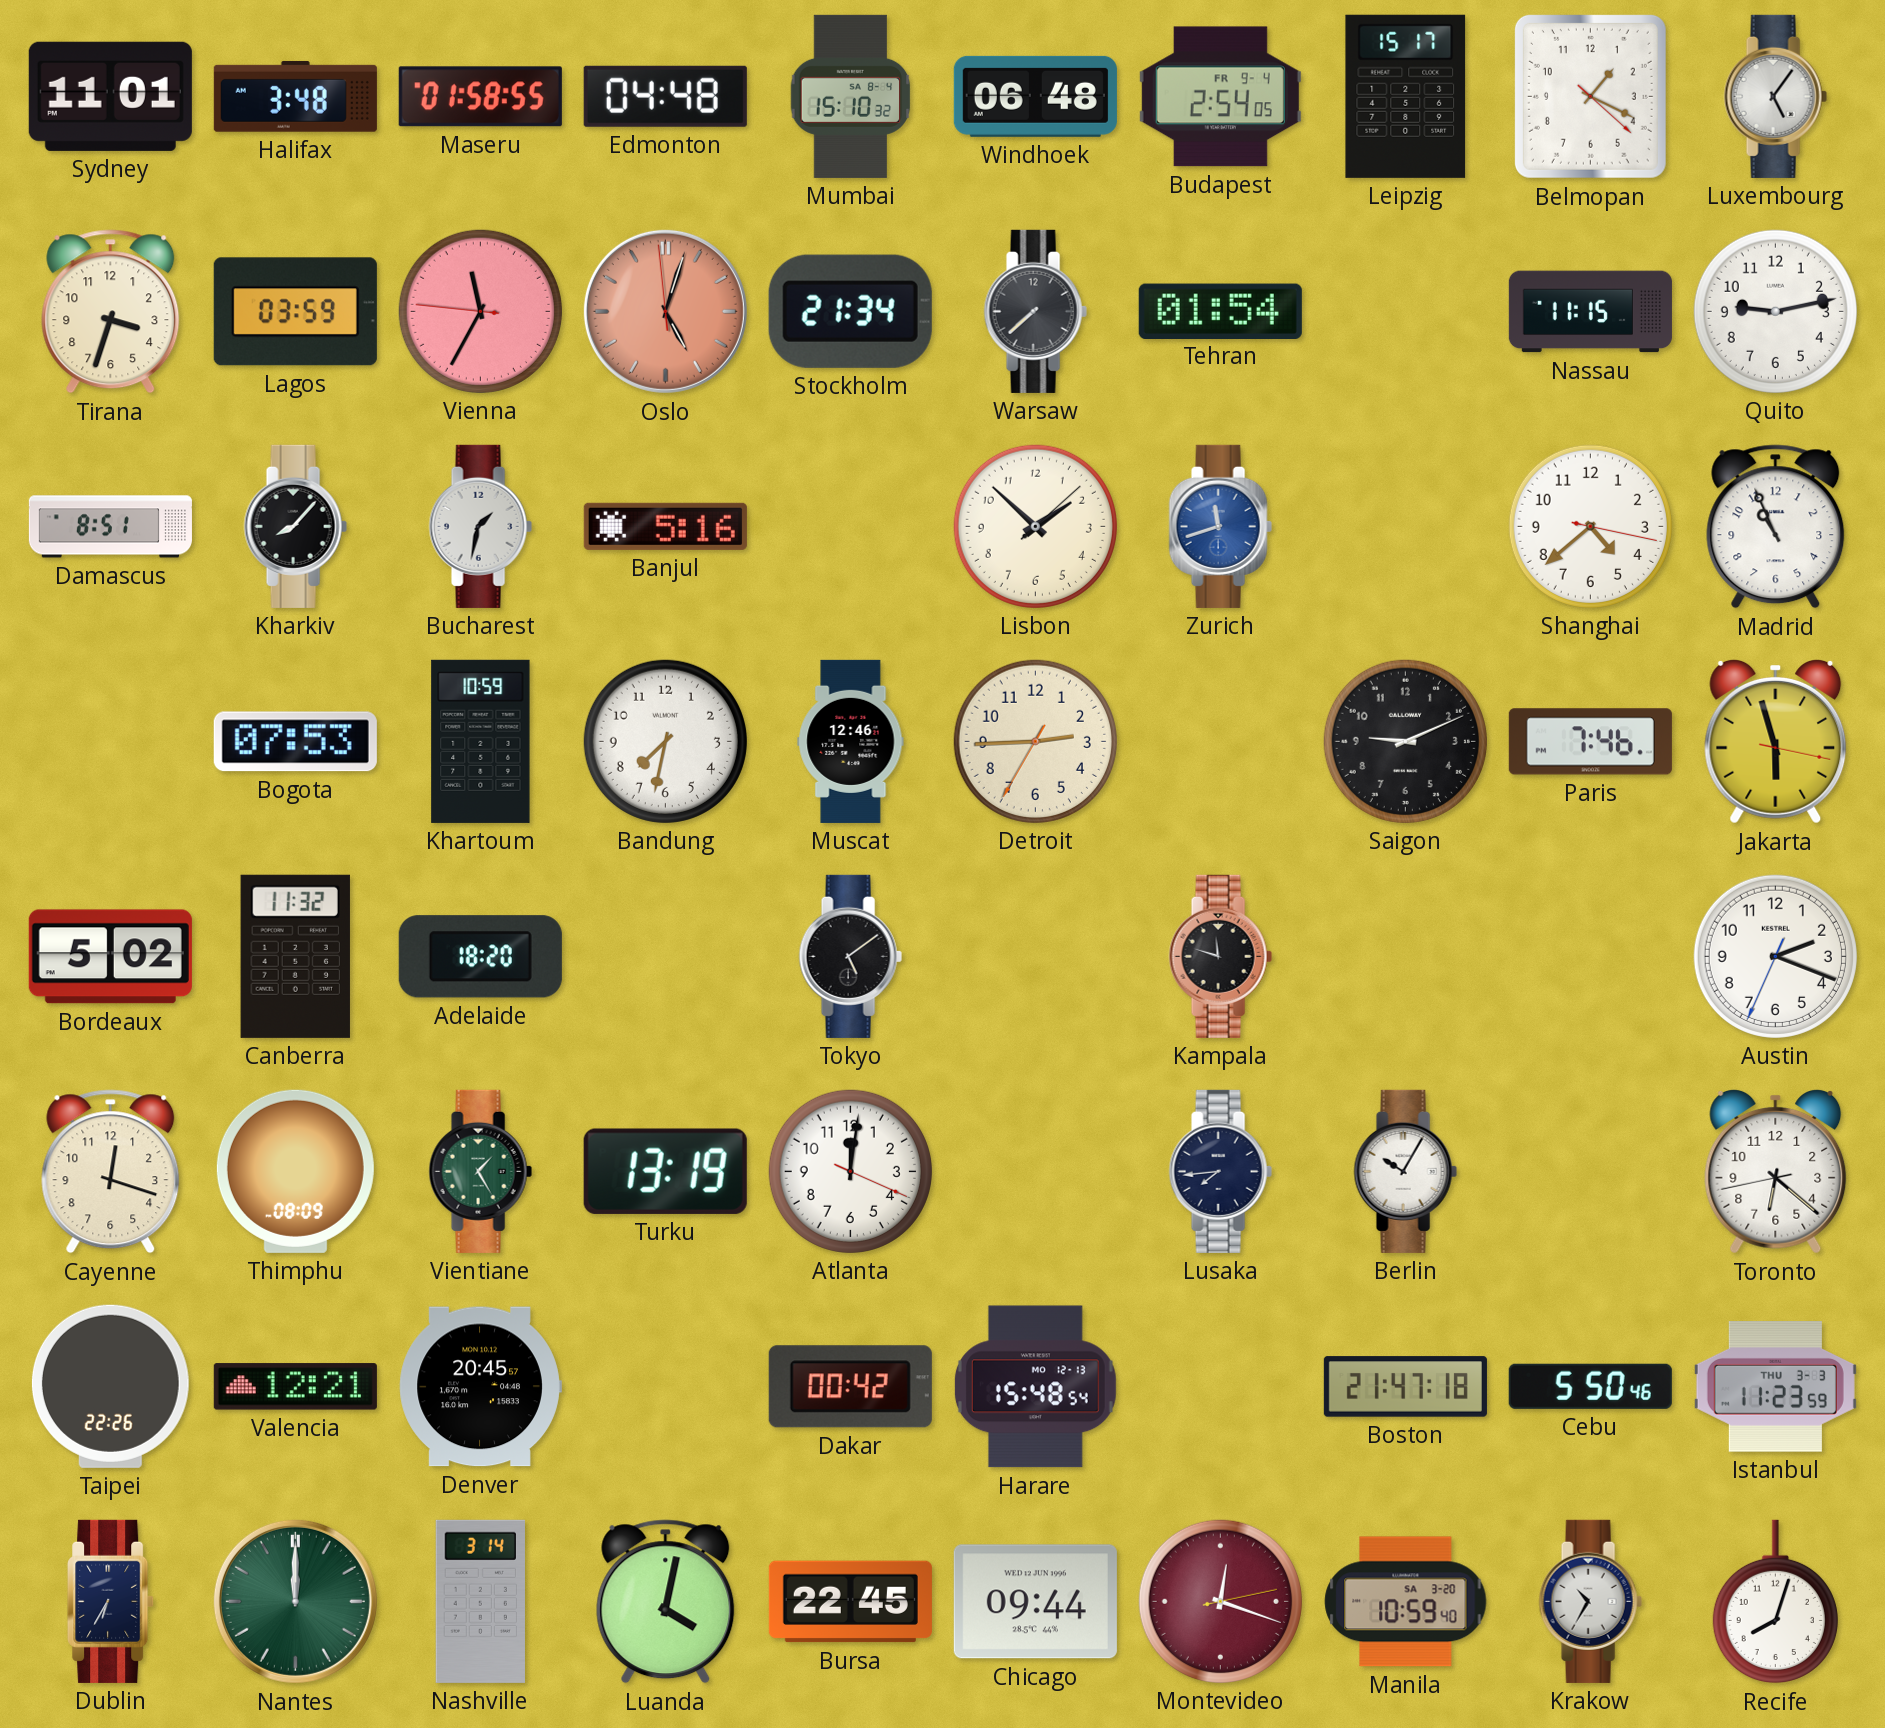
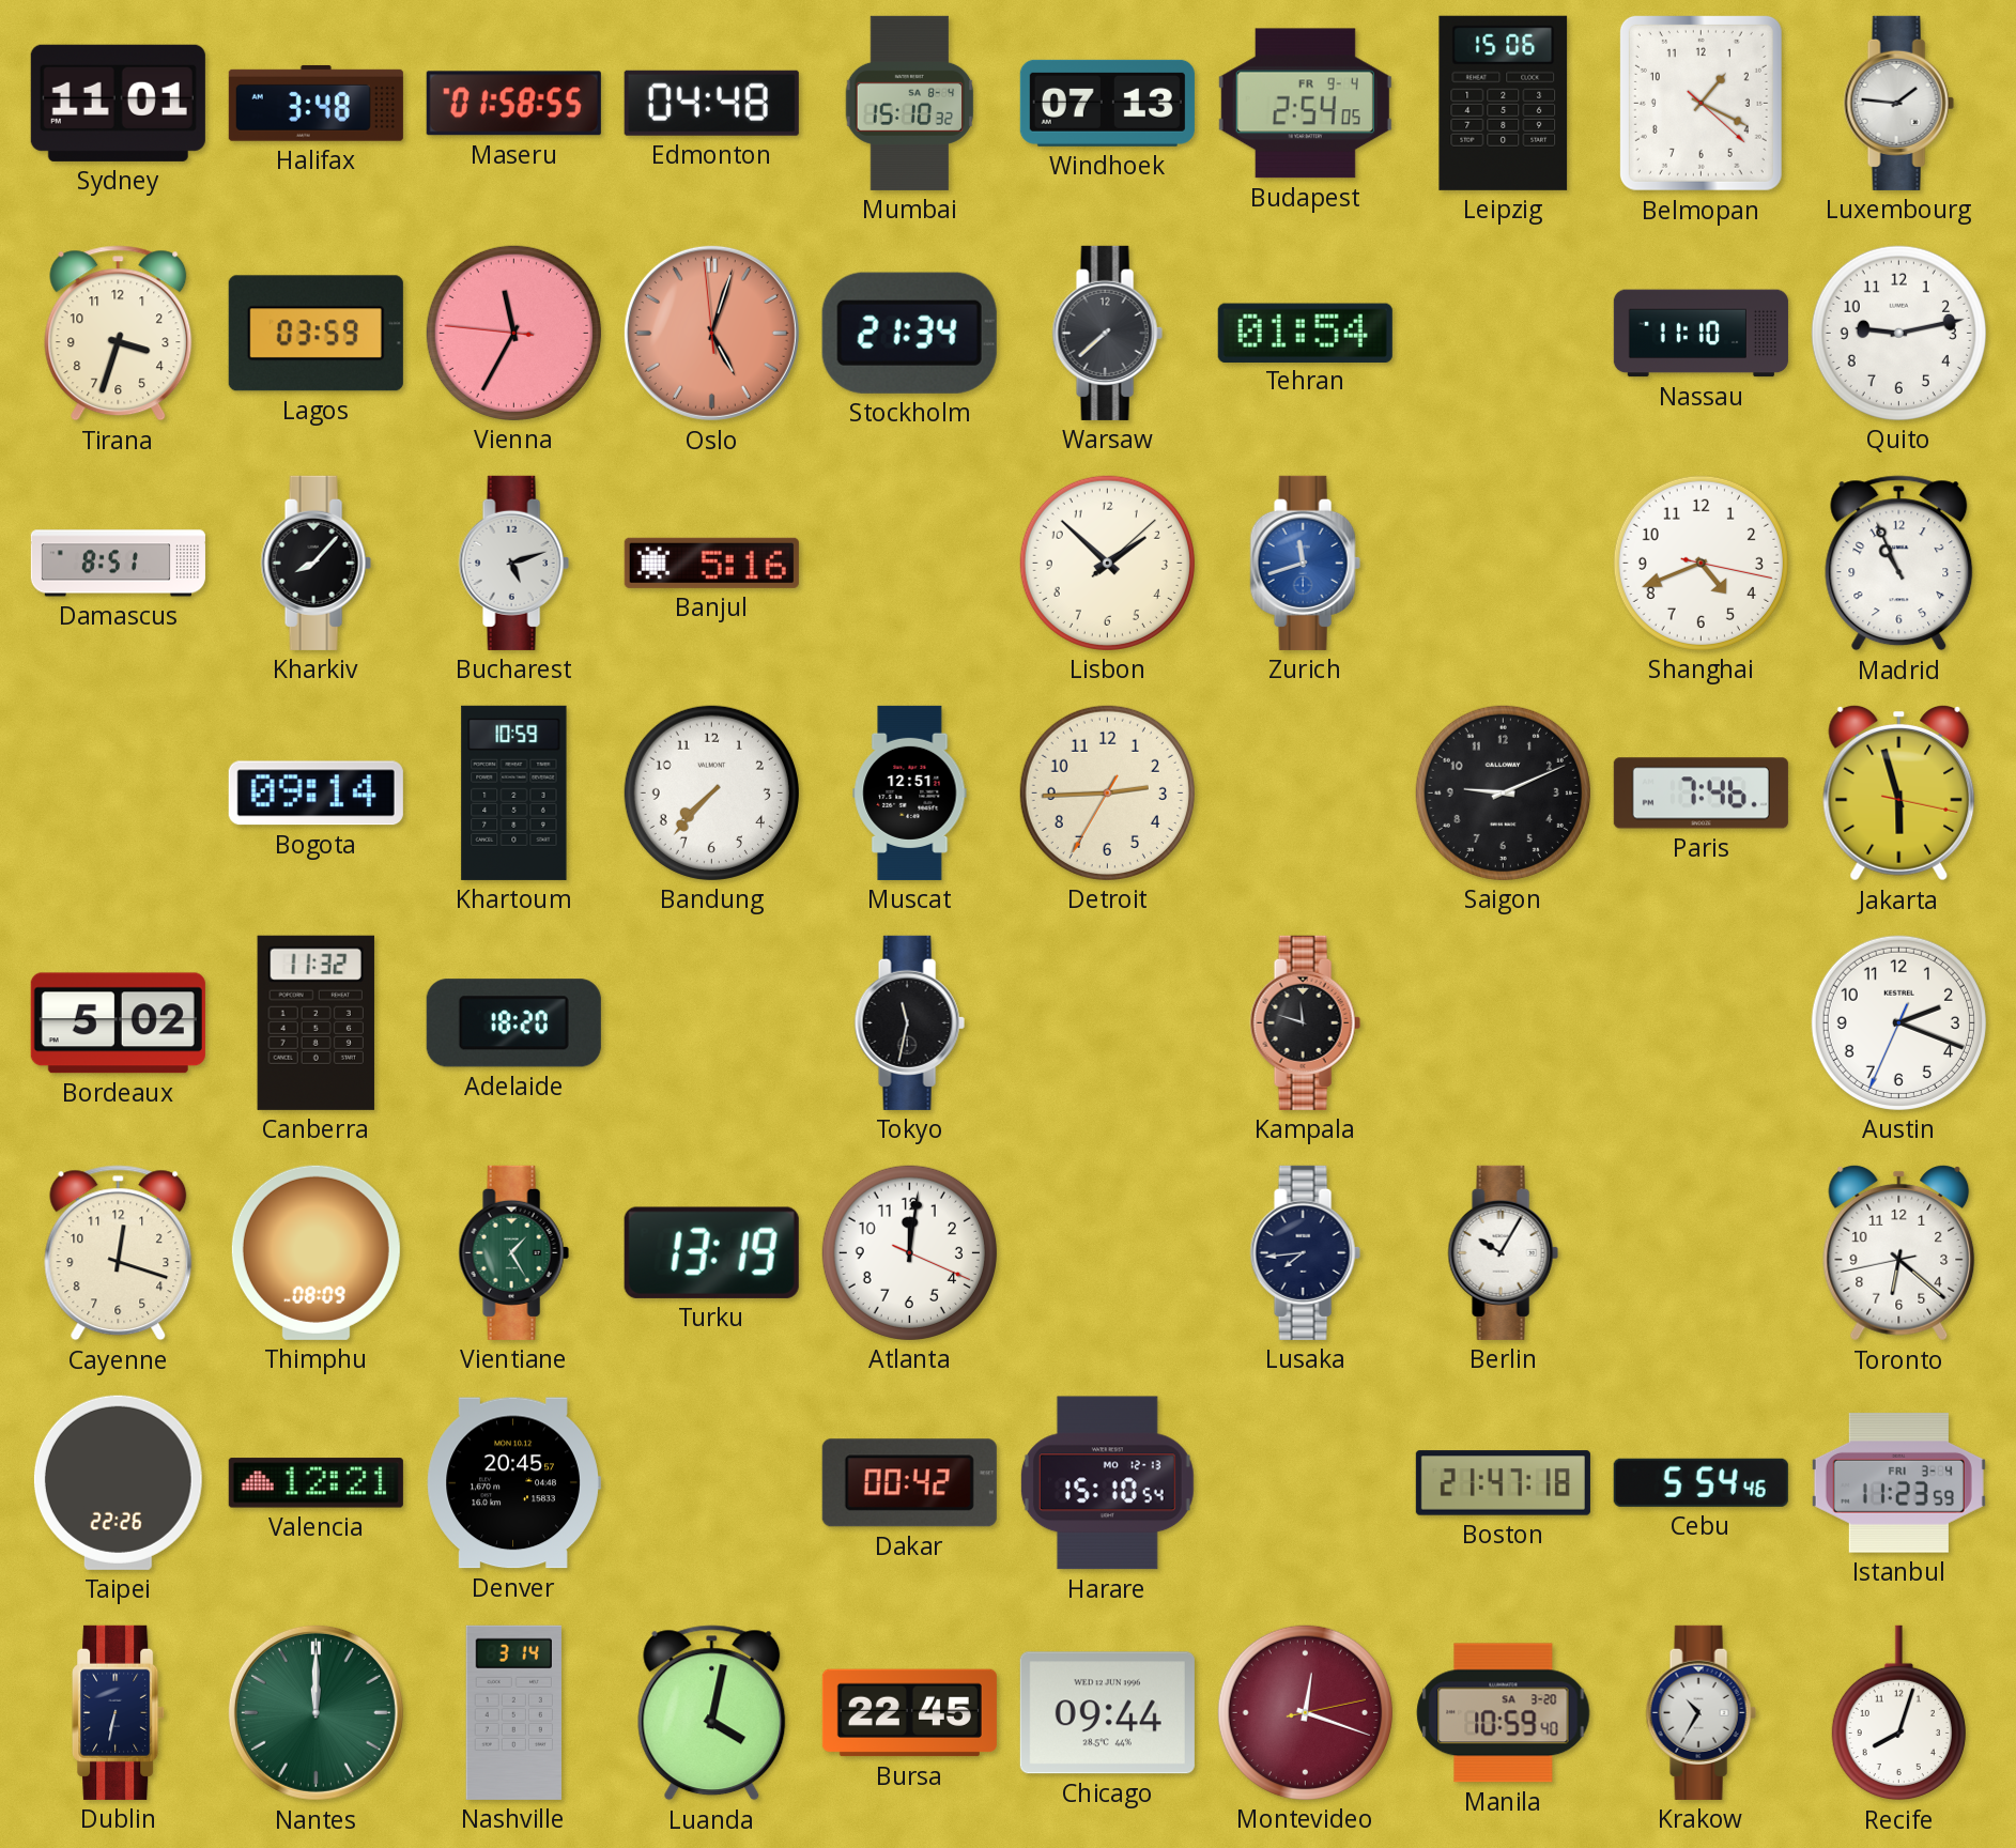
Windhoek: 06:48 -> 07:13 (1107, 103)
Leipzig: 15:17 -> 15:06 (1504, 103)
Luxembourg: 5:06 -> 1:46 (1898, 103)
Nassau: 11:15 -> 11:10 (1700, 334)
Bucharest: 1:32 -> 5:12 (513, 563)
Shanghai: 4:38 -> 4:41 (1700, 563)
Bogota: 07:53 -> 09:14 (316, 794)
Bandung: 7:32 -> 7:37 (711, 792)
Muscat: 12:46 -> 12:51 (910, 792)
Tokyo: 5:09 -> 11:32 (909, 1022)
Harare: 15:48 -> 15:10 (1107, 1483)
Cebu: 5:50 -> 5:54 (1700, 1482)
Istanbul date: THU 3-3 -> FRI 3-4 (1898, 1483)
Dublin: 6:35 -> 6:32 (119, 1712)
